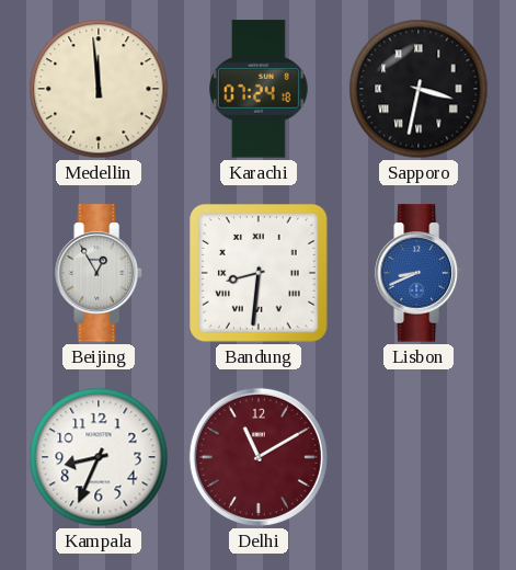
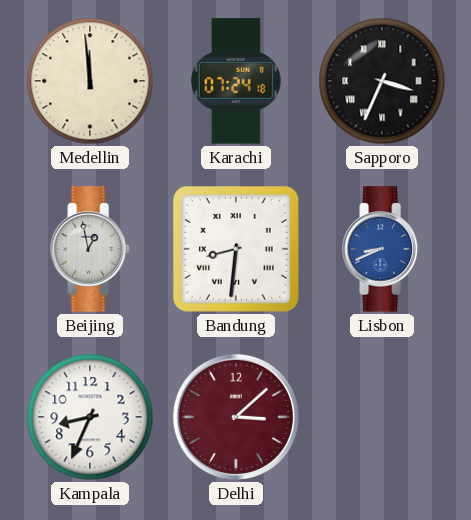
Sapporo: 3:32 -> 3:34 (382, 81)
Beijing: 12:55 -> 12:58 (90, 249)
Delhi: 11:10 -> 3:08 (236, 417)
